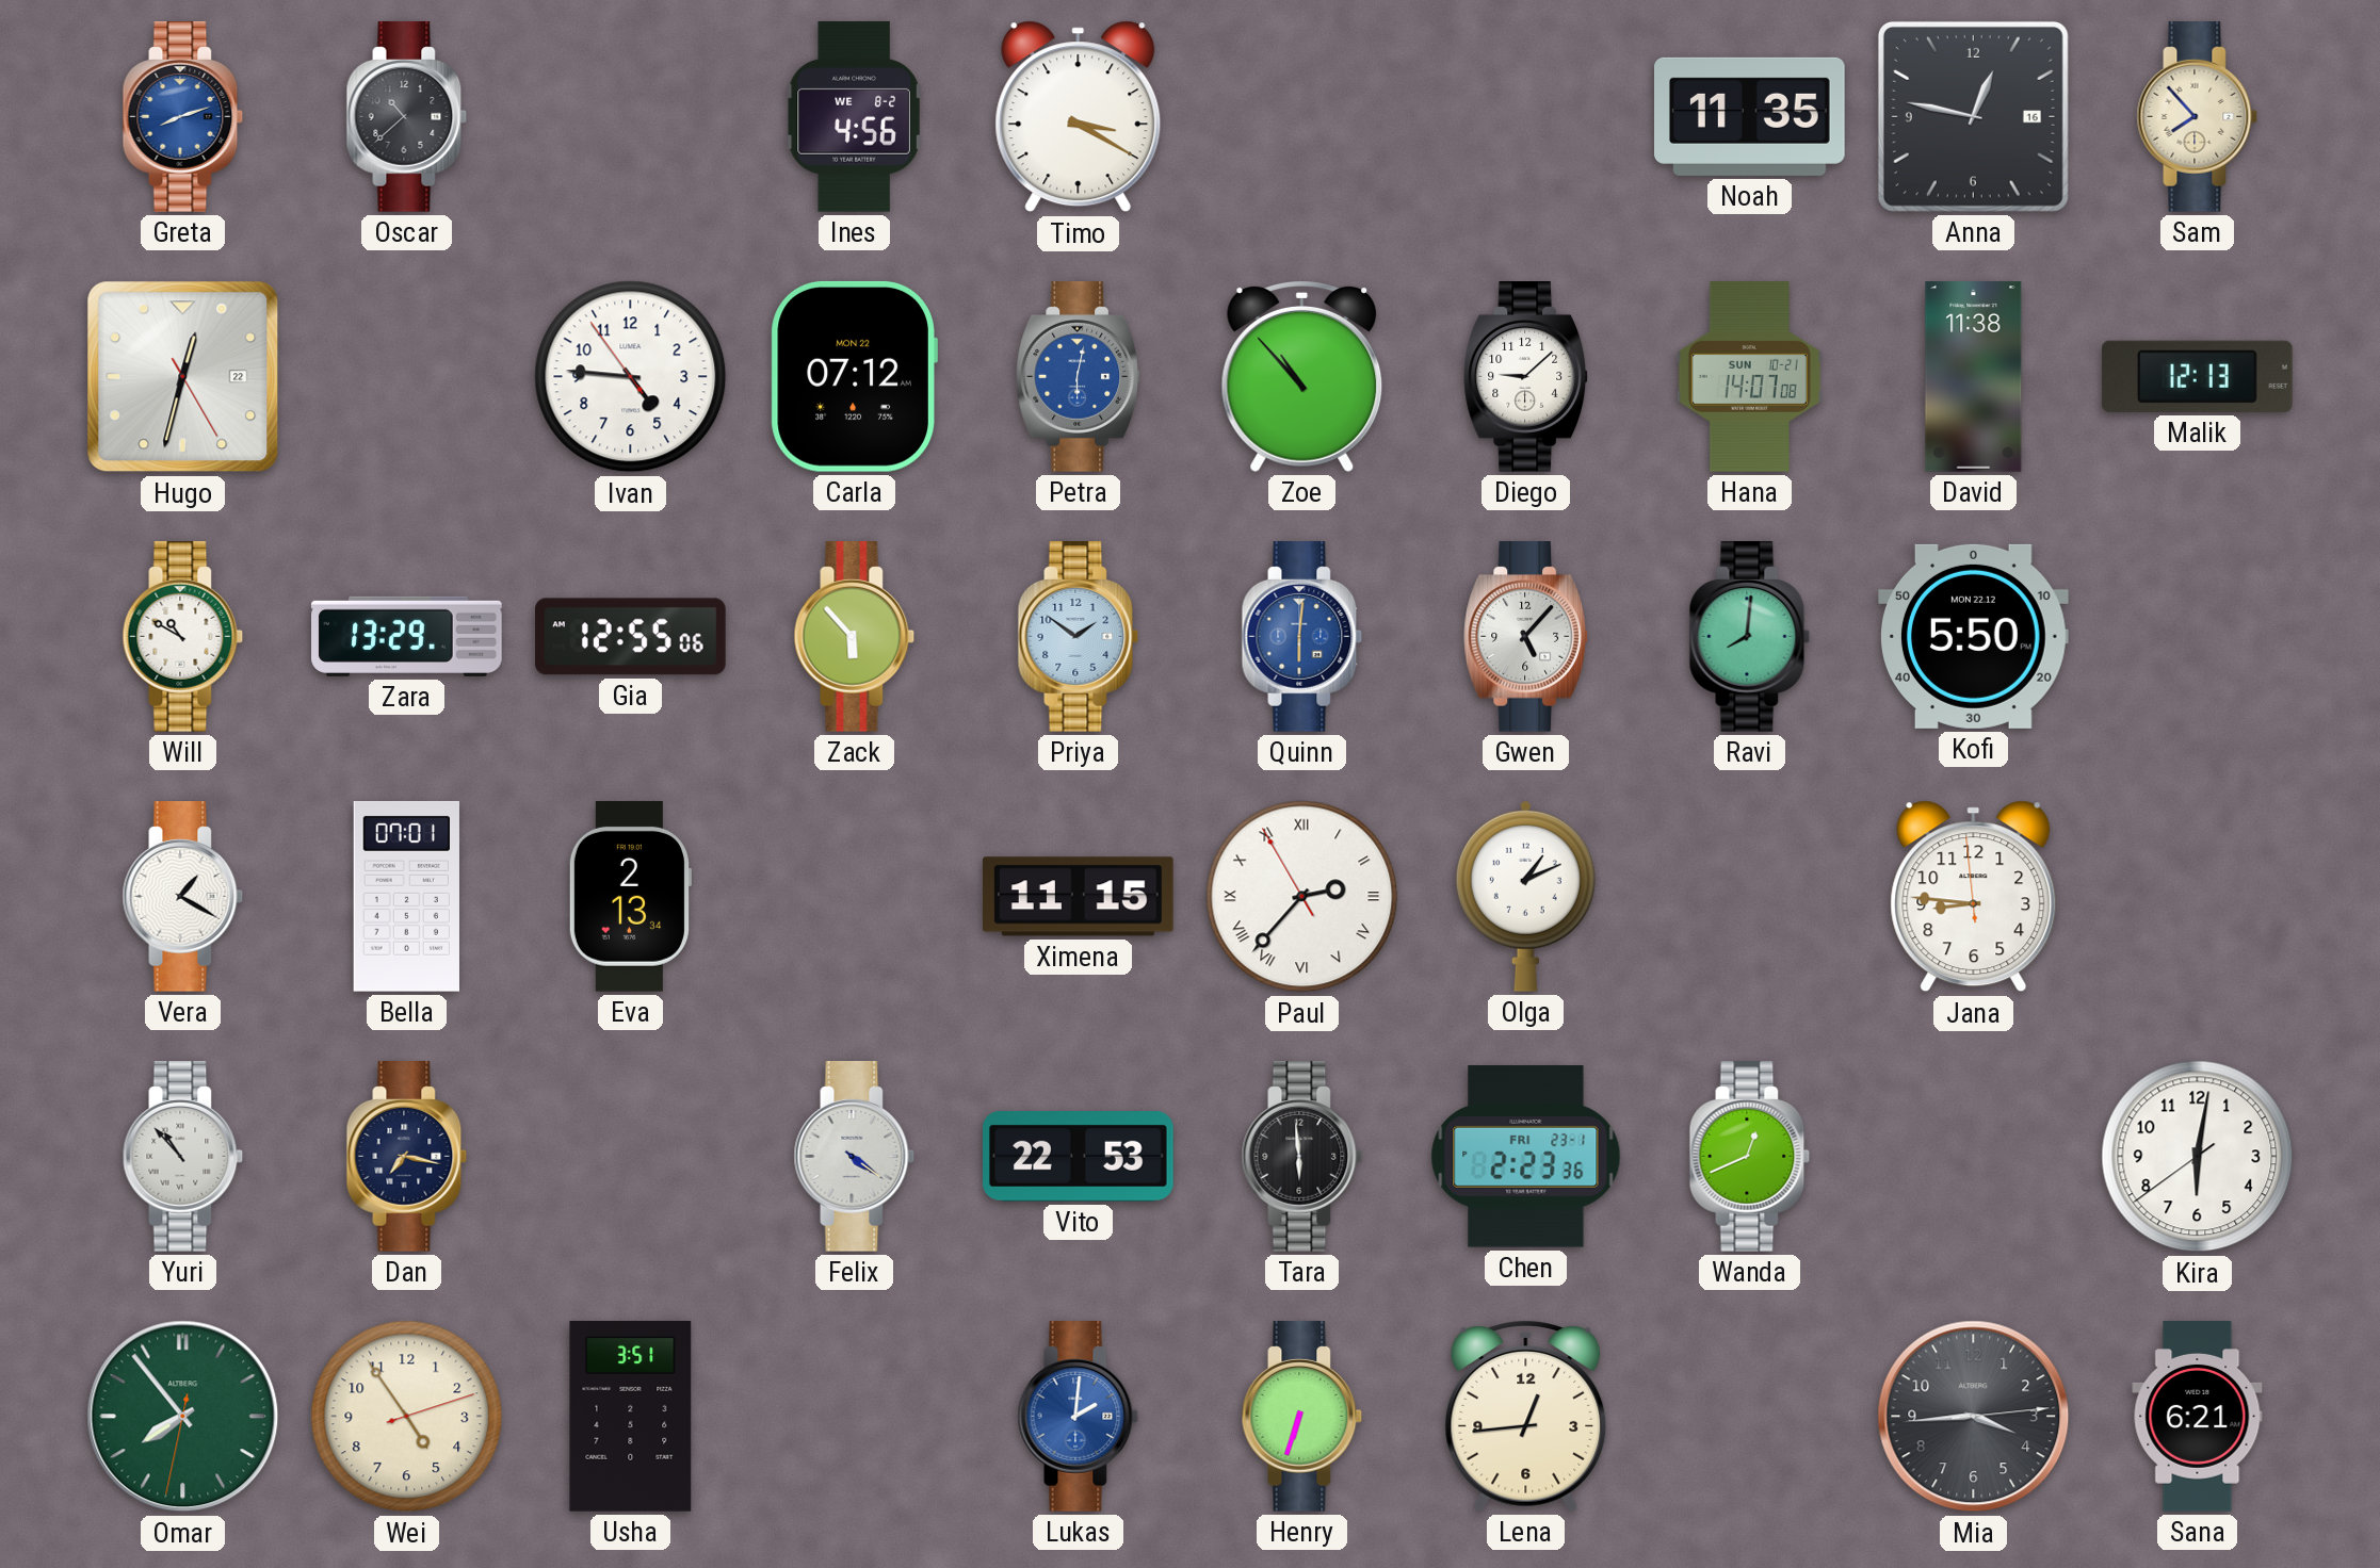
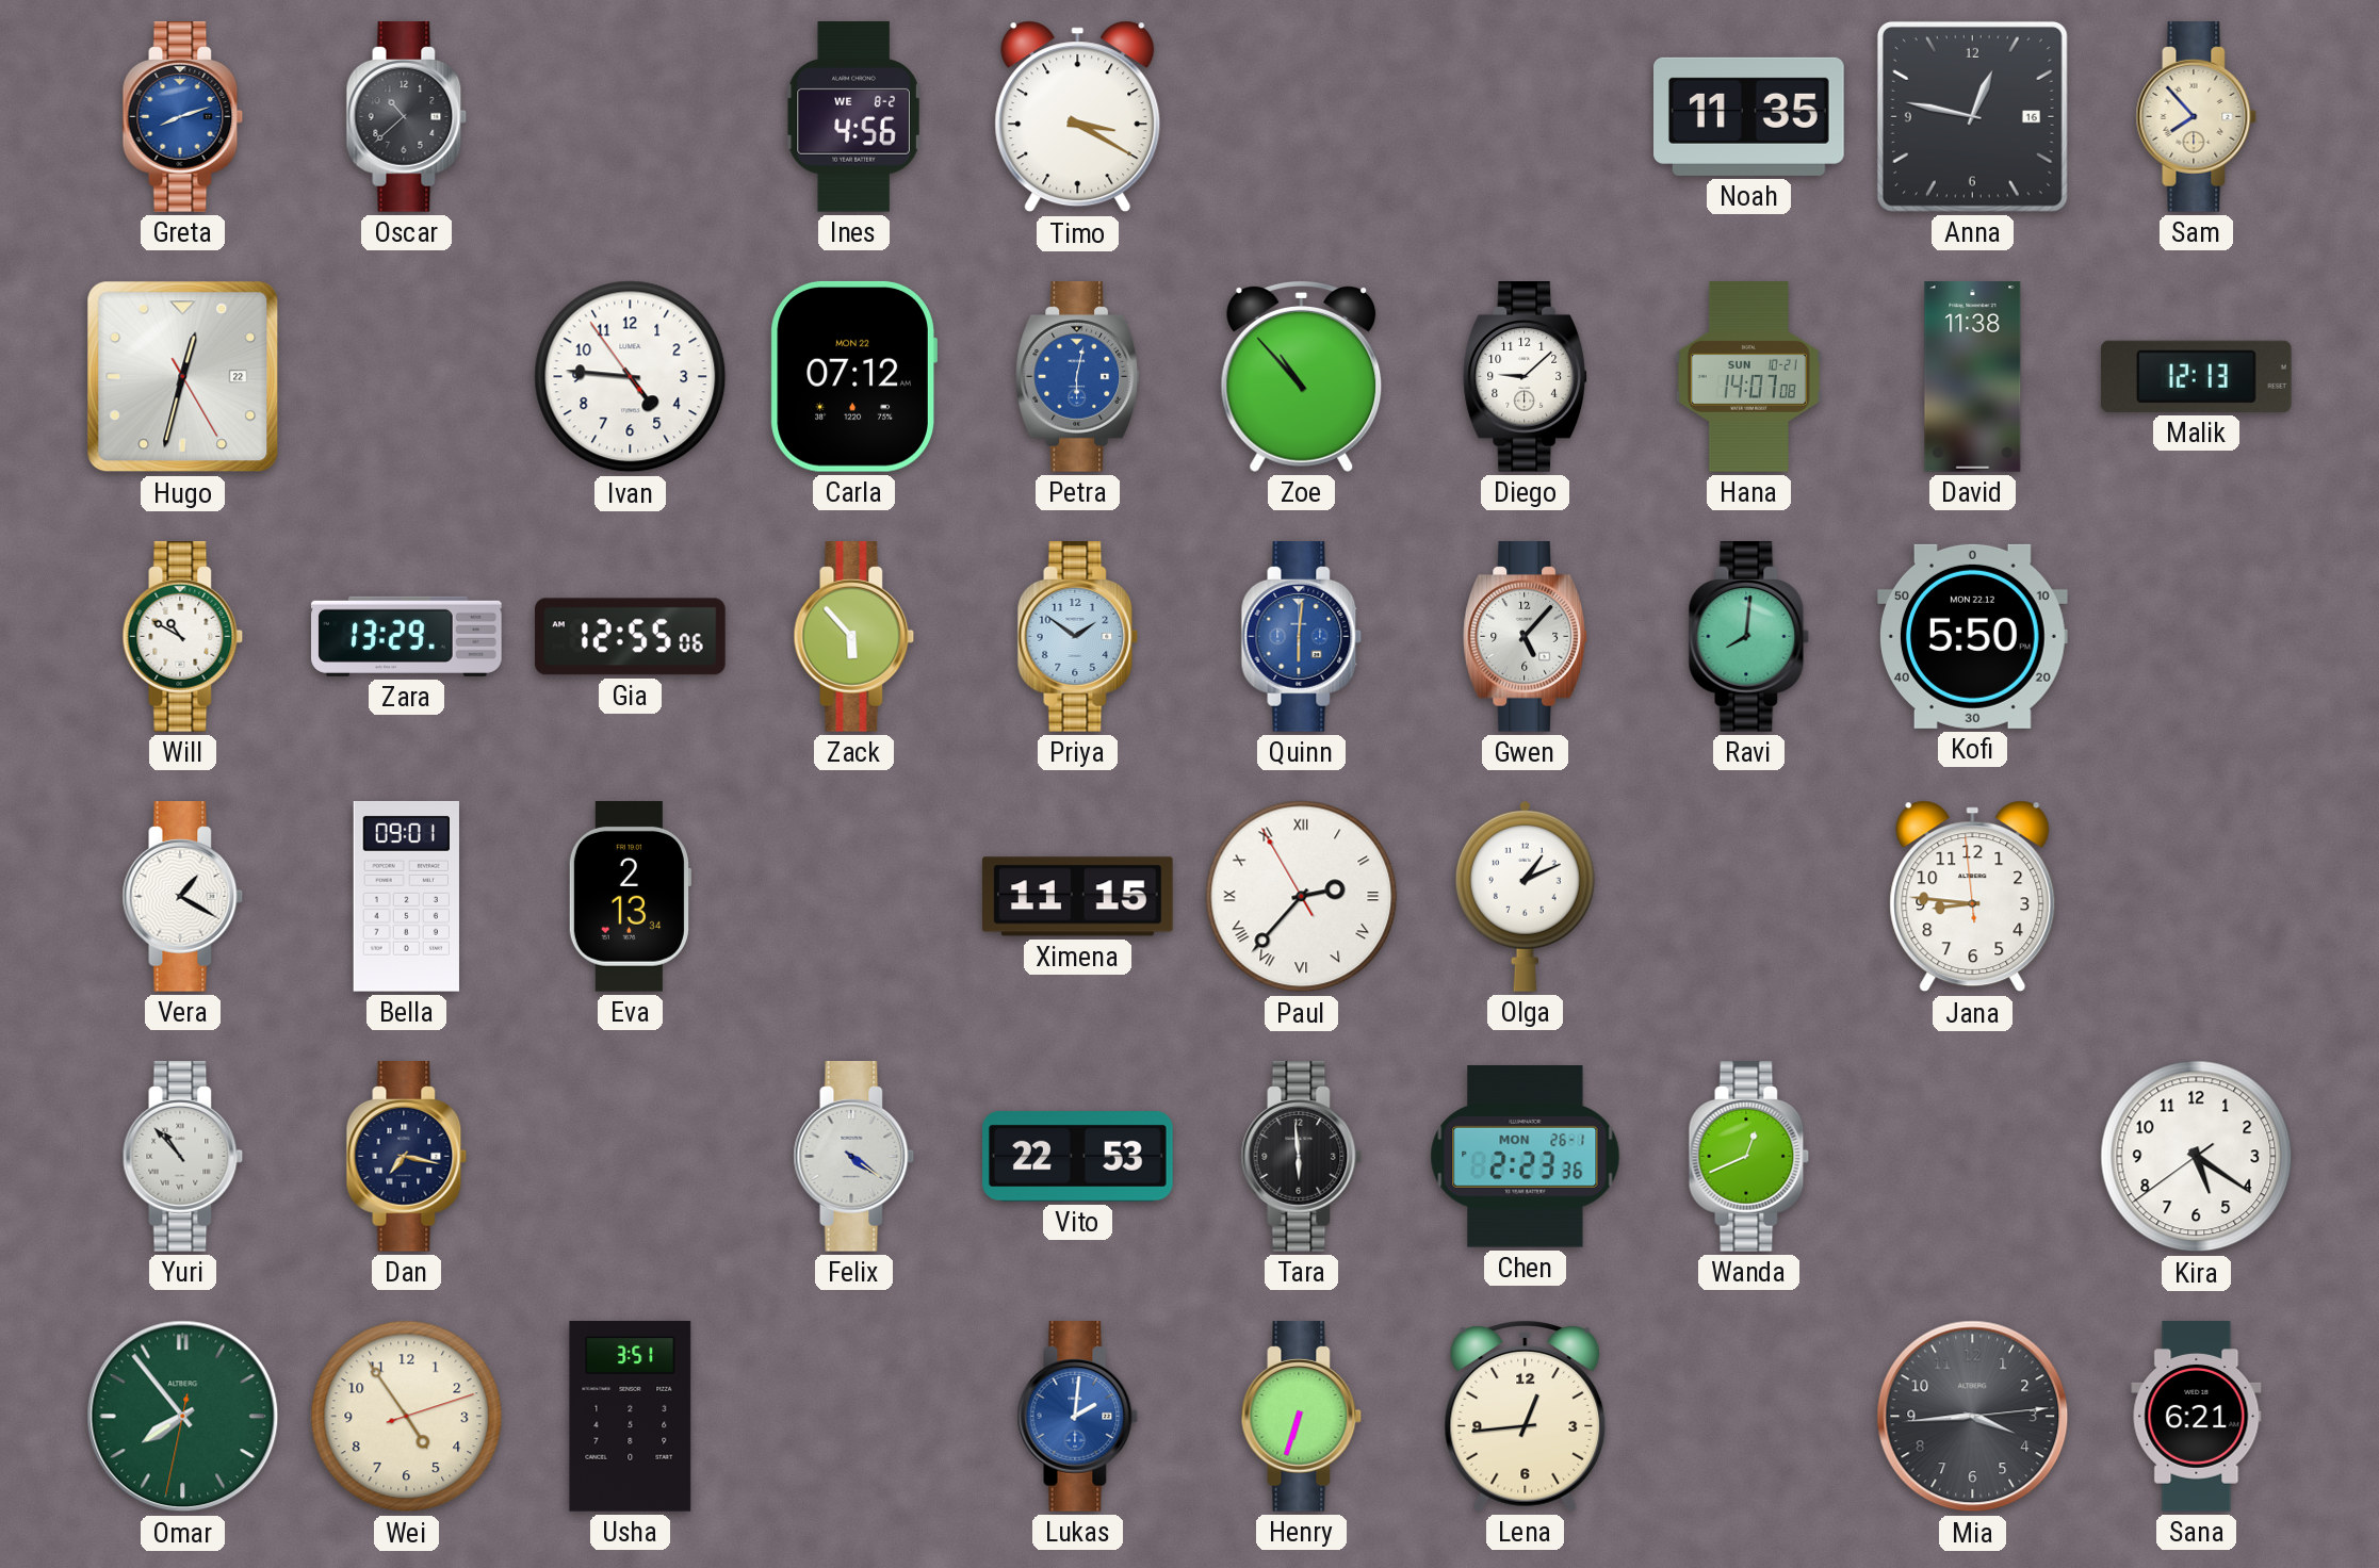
Bella: 07:01 -> 09:01 (406, 897)
Chen date: FRI 23-1 -> MON 26-1 (1526, 1157)
Kira: 6:01 -> 5:20 (2197, 1157)
